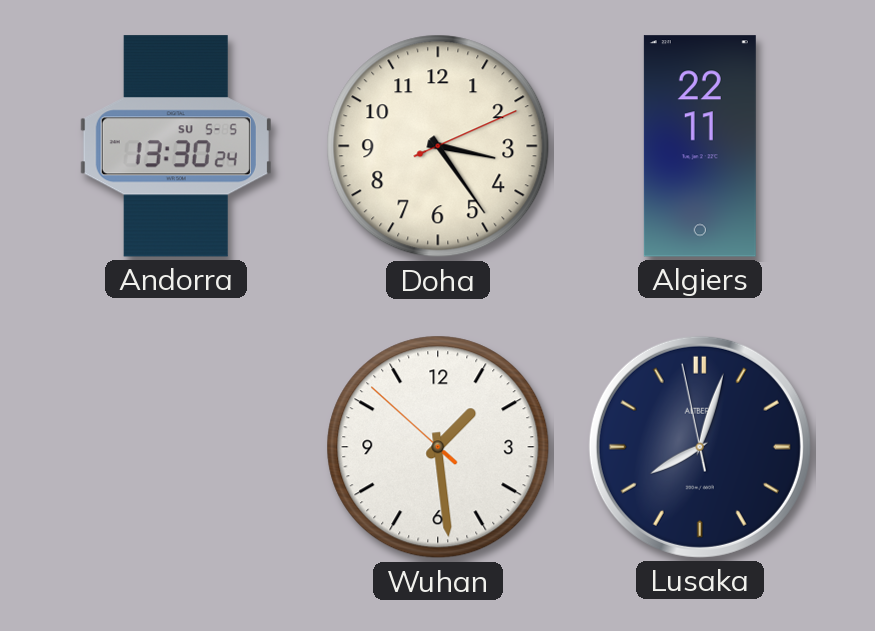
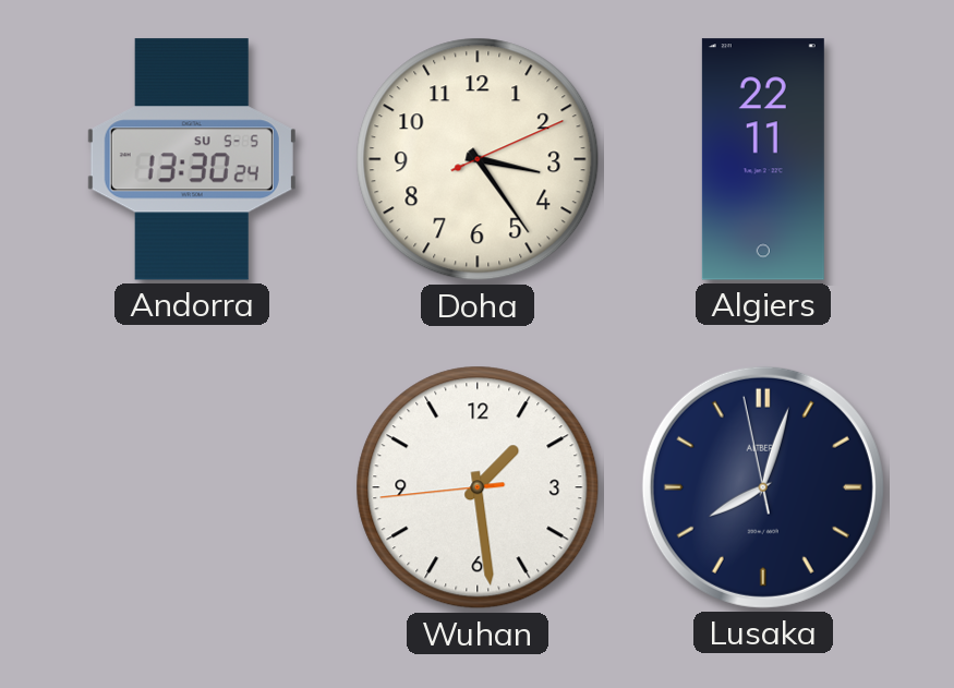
Wuhan: 1:28:52 -> 1:28:44 (478, 487)
